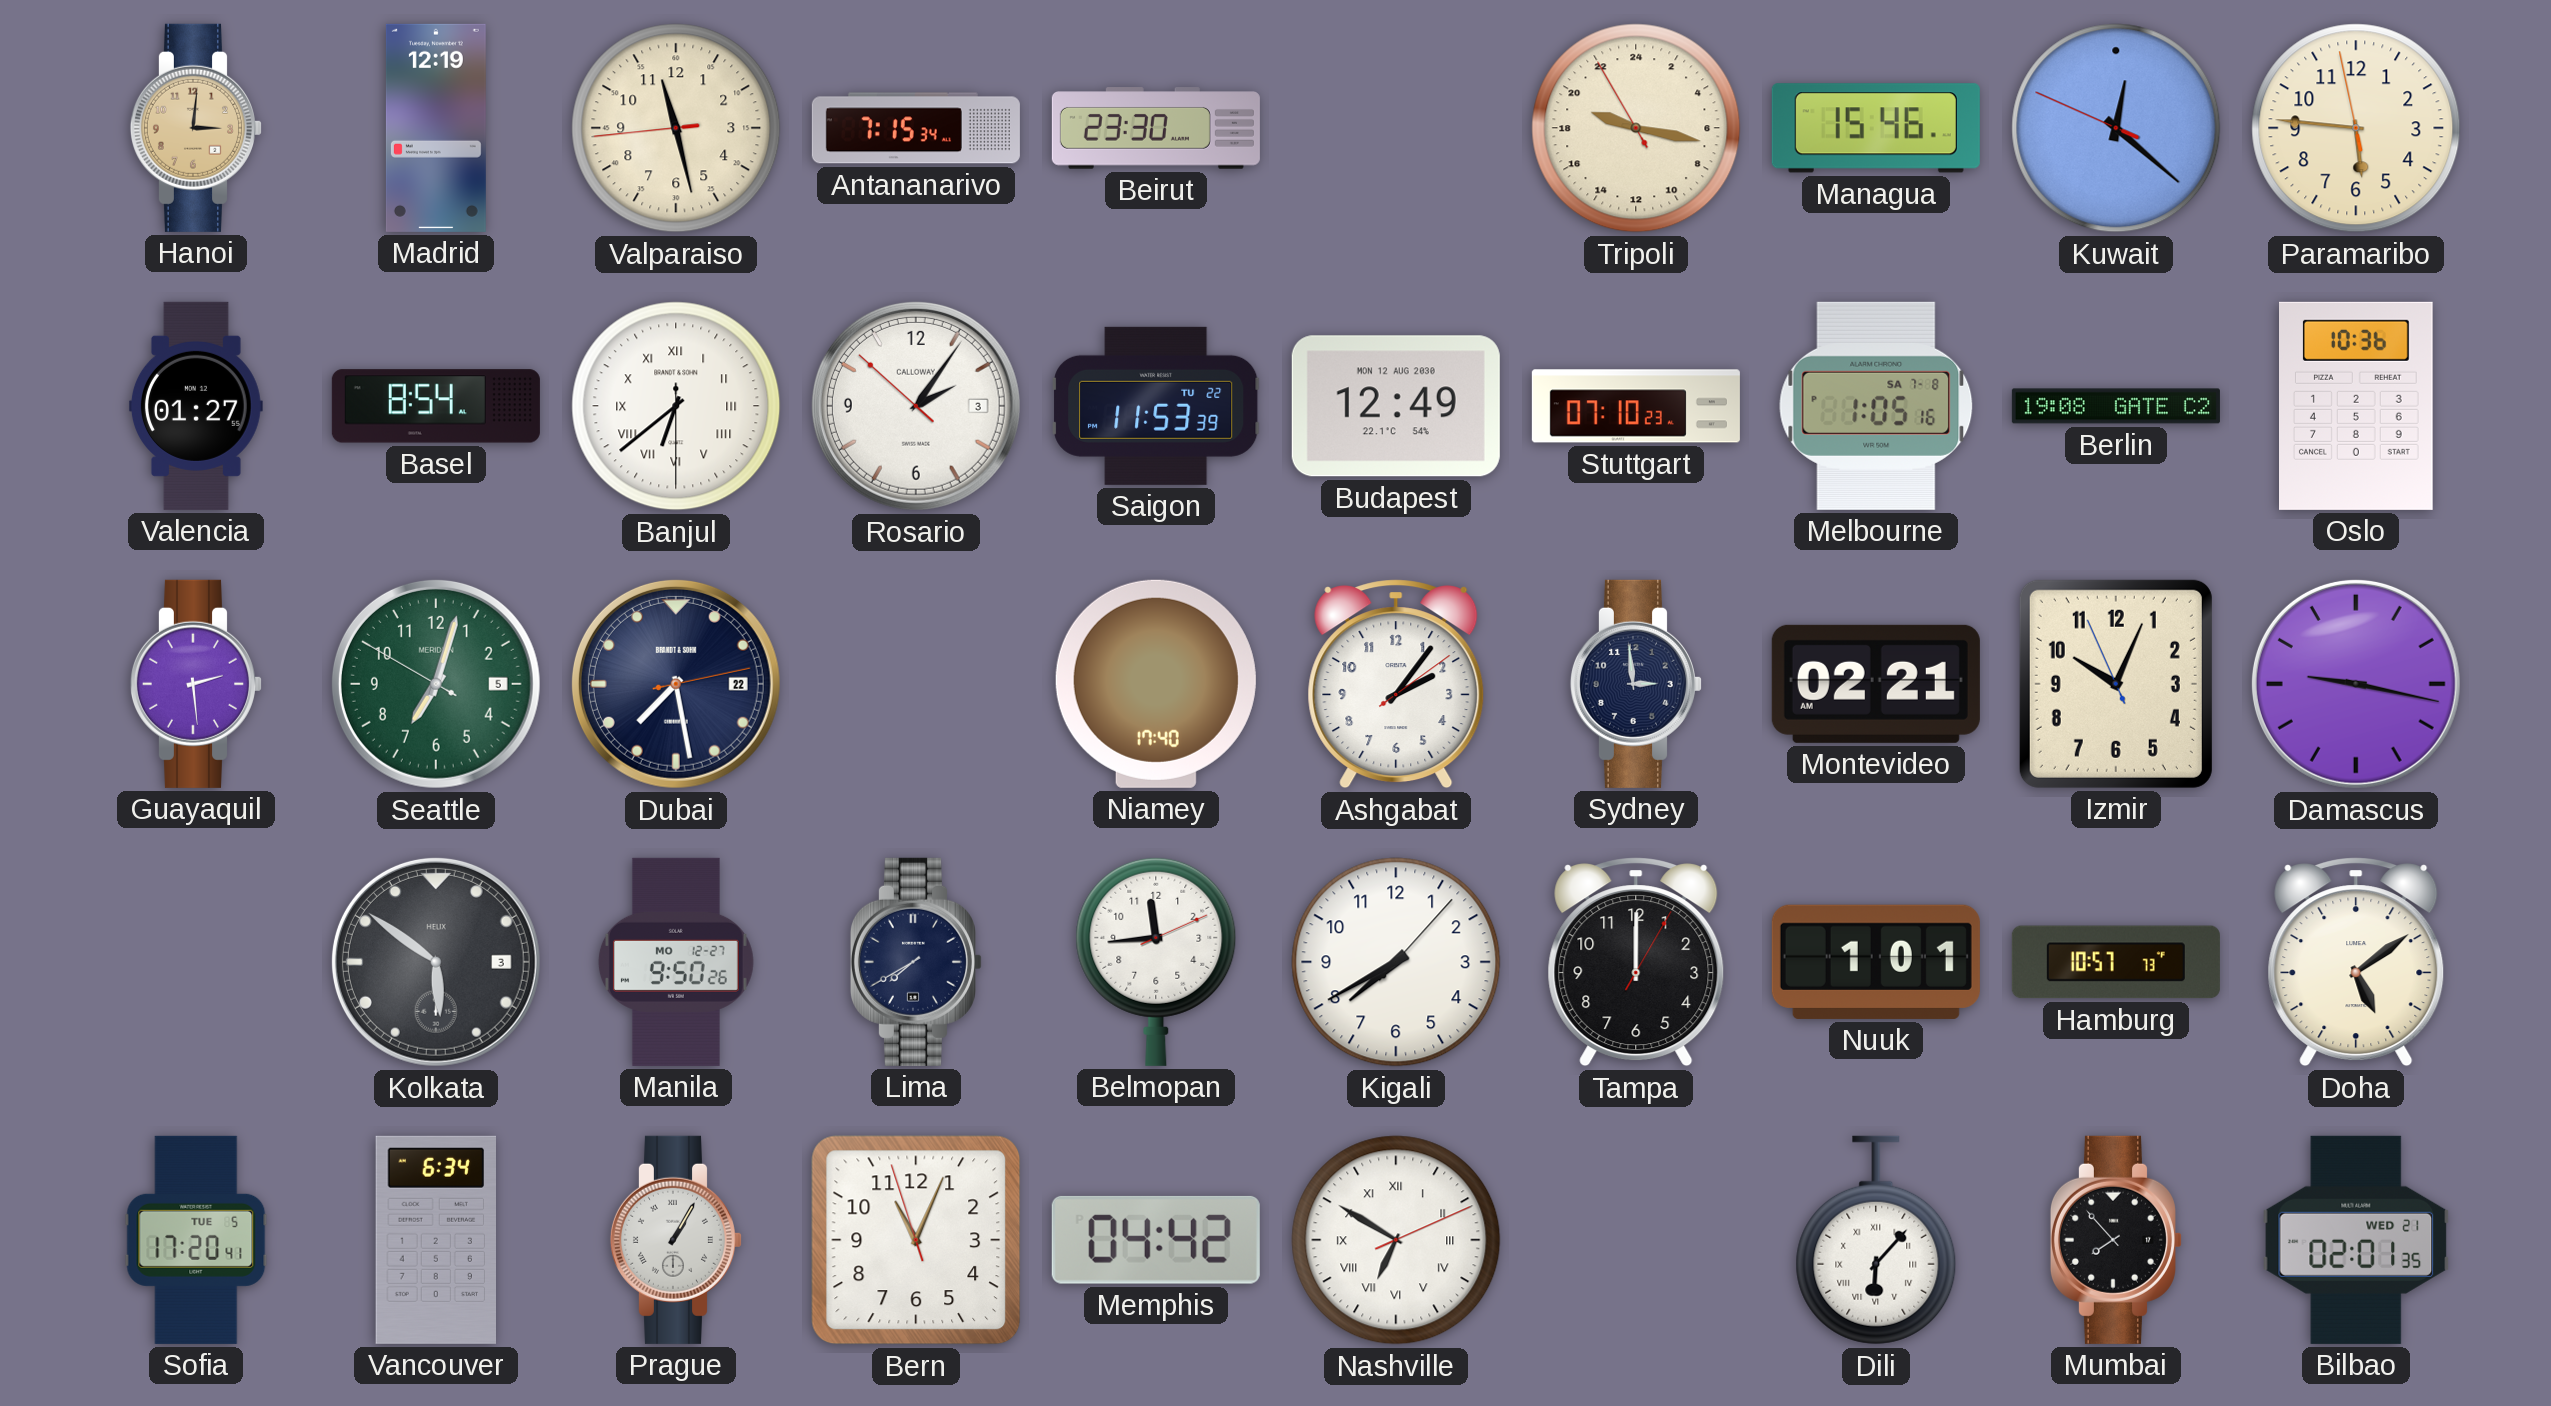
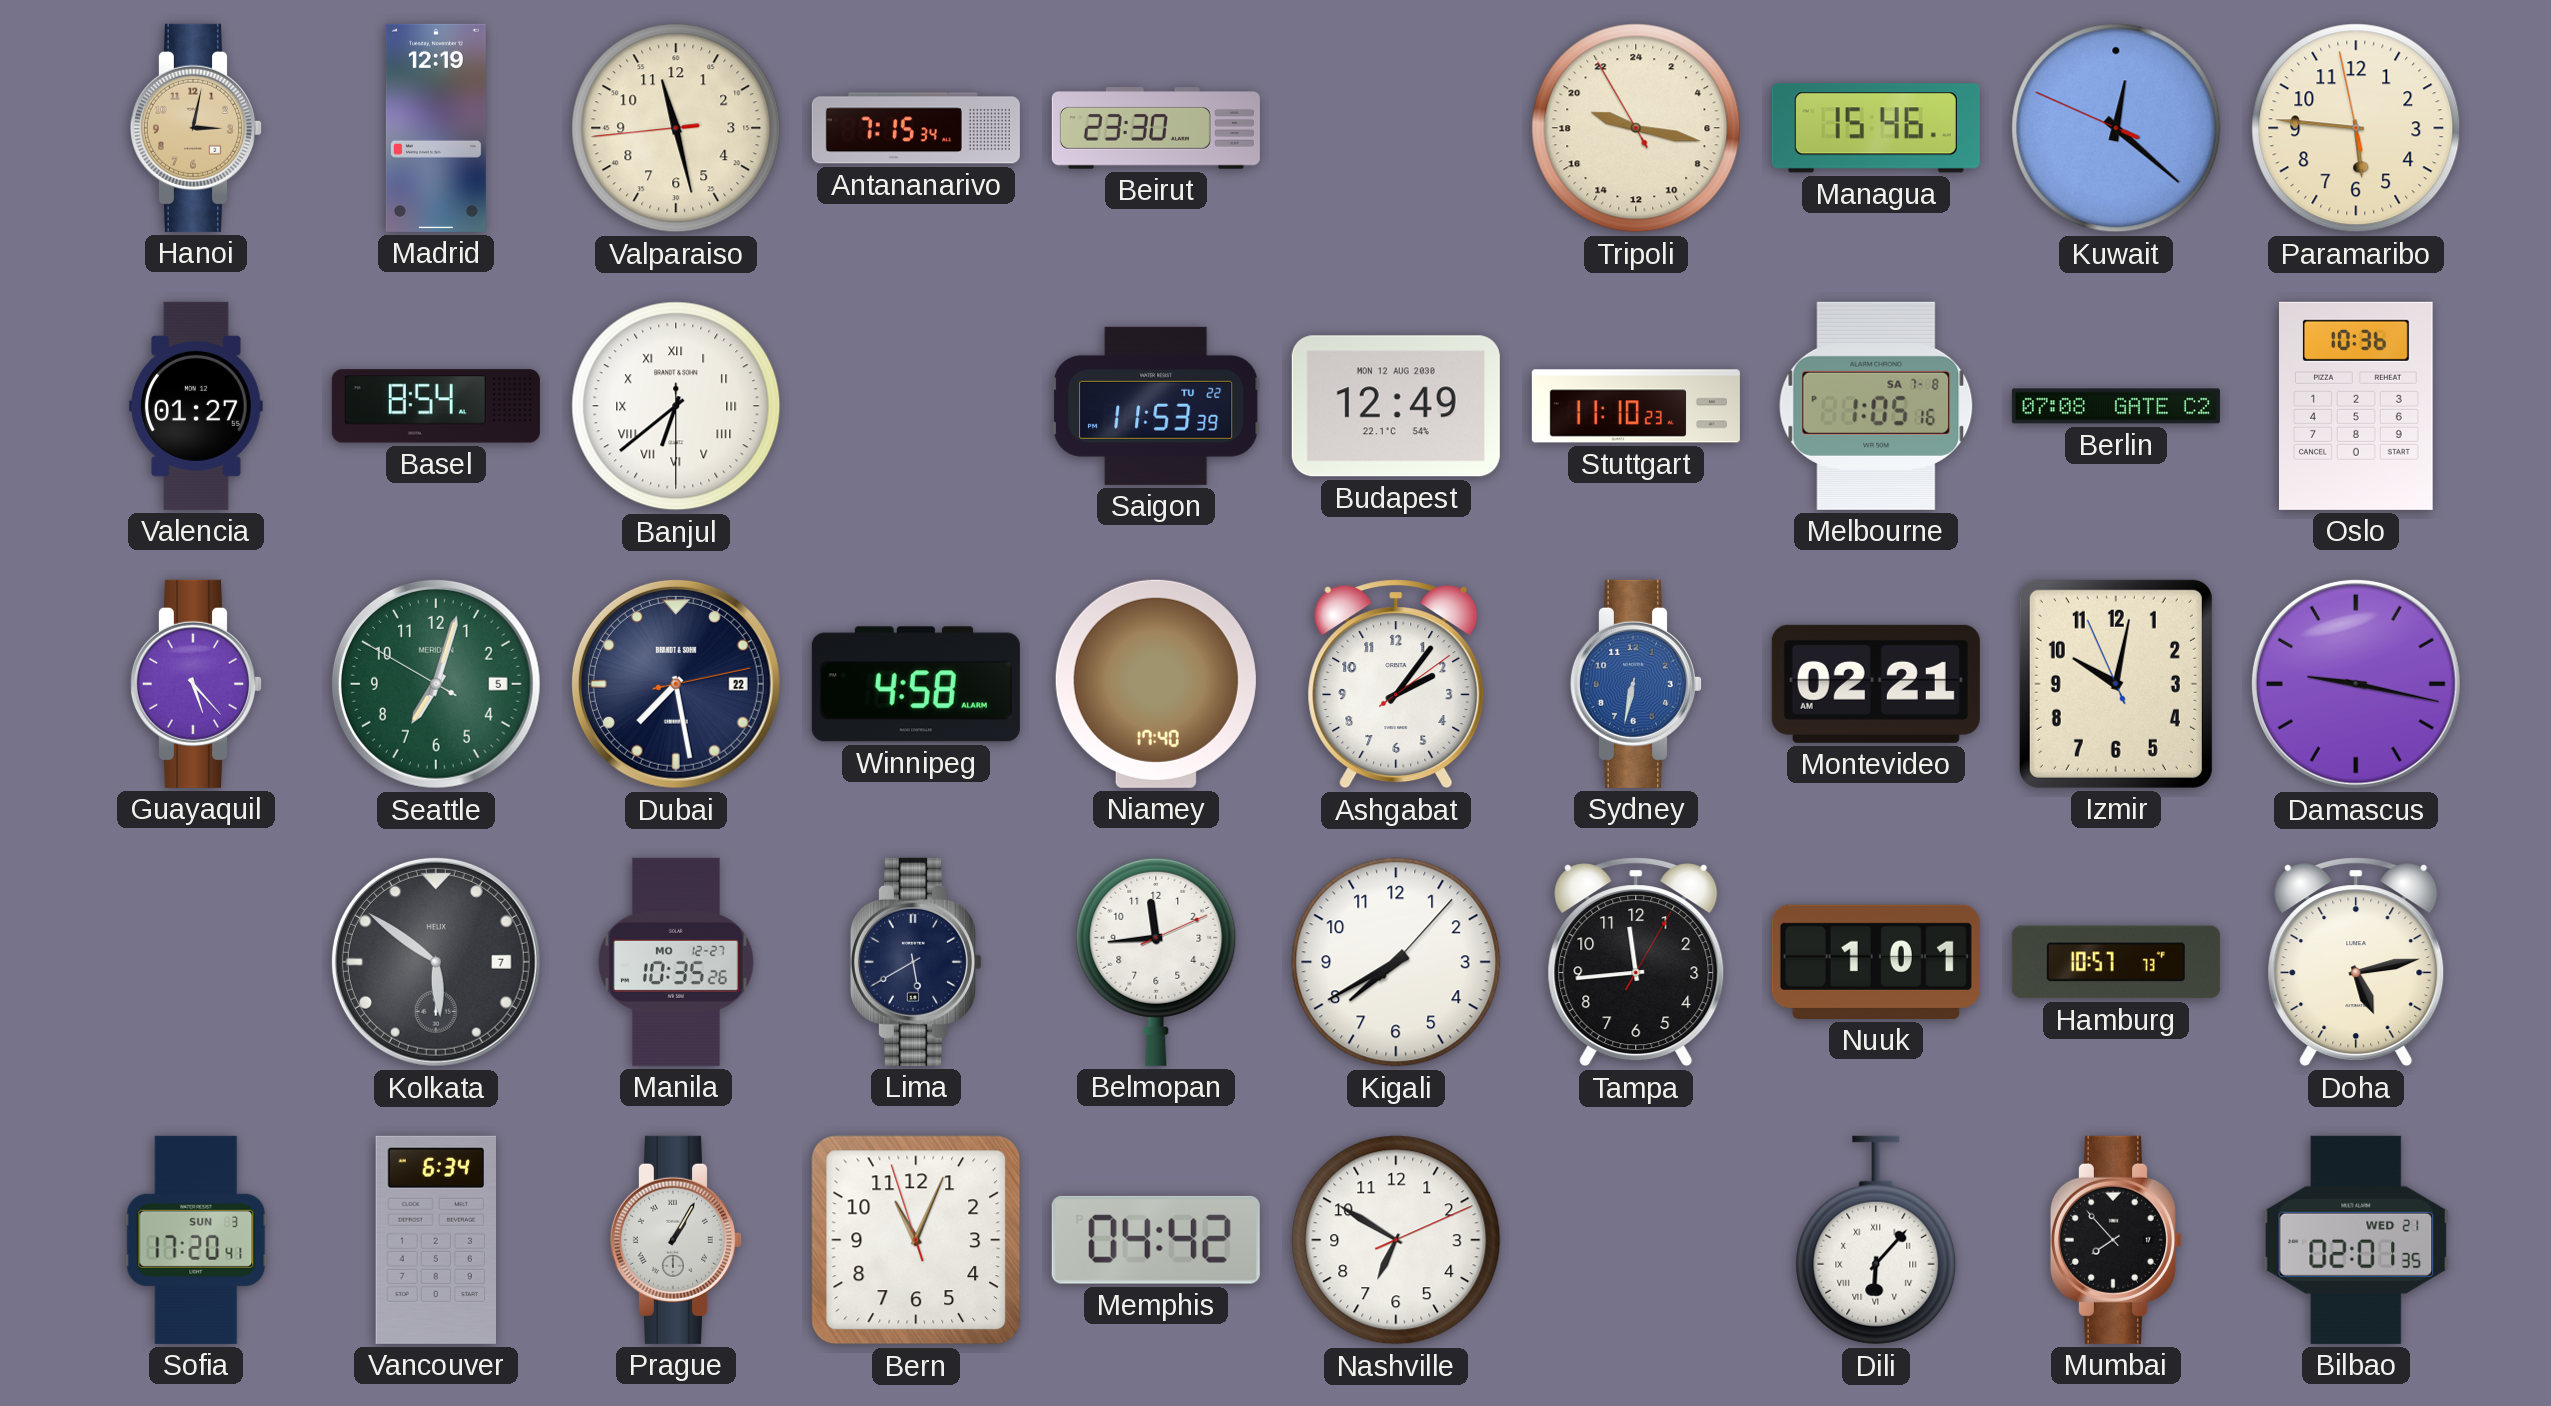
Hanoi: 3:01 -> 3:02 (196, 128)
Rosario: 2:05 -> none (916, 406)
Stuttgart: 07:10 -> 11:10 (1636, 406)
Berlin: 19:08 -> 07:08 (2116, 406)
Guayaquil: 2:29 -> 5:23 (196, 684)
Winnipeg: none -> 4:58 (916, 684)
Sydney: 2:59 -> 6:32 (1636, 684)
Sydney dial: navy -> blue (1636, 684)
Izmir: 10:03 -> 10:01 (2116, 684)
Kolkata date: 3 -> 7 (436, 962)
Manila: 9:50 -> 10:35 (676, 962)
Lima: 7:40 -> 5:40 (916, 962)
Tampa: 12:00 -> 11:44 (1636, 962)
Doha: 5:09 -> 5:13 (2356, 962)
Sofia date: TUE 5 -> SUN 3 (196, 1240)
Nashville numerals: Roman -> Arabic (1396, 1240)
